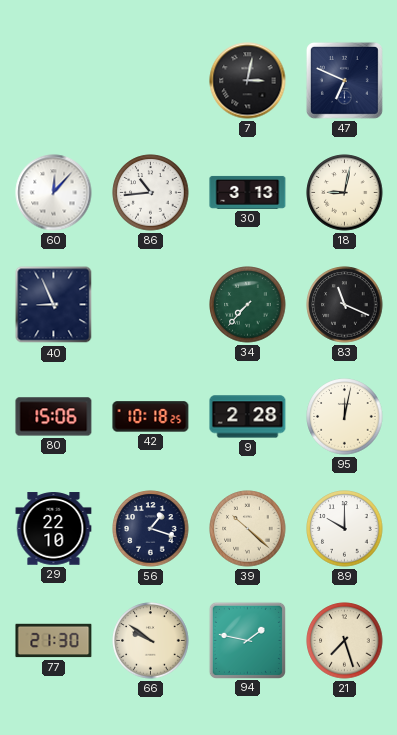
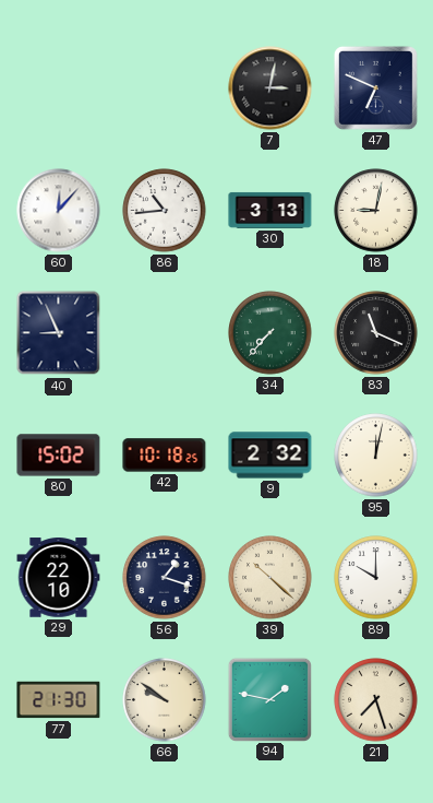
80: 15:06 -> 15:02 (59, 456)
9: 2:28 -> 2:32 (270, 456)
